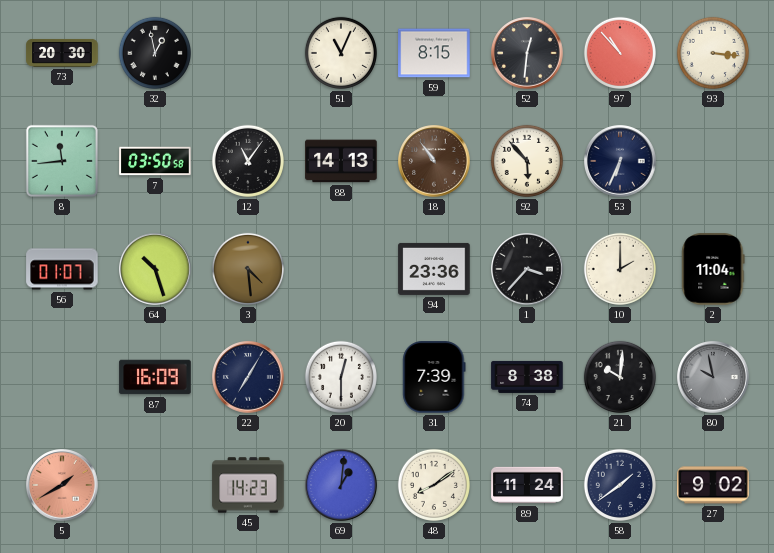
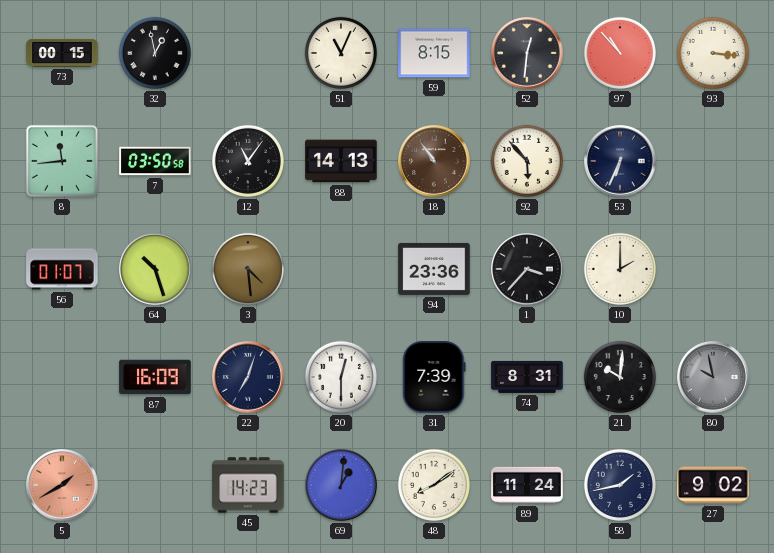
73: 20:30 -> 00:15 (62, 53)
2: 11:04 -> none (713, 269)
22: 7:05 -> 7:03 (248, 377)
74: 8:38 -> 8:31 (527, 377)
58: 1:39 -> 1:43 (620, 485)
